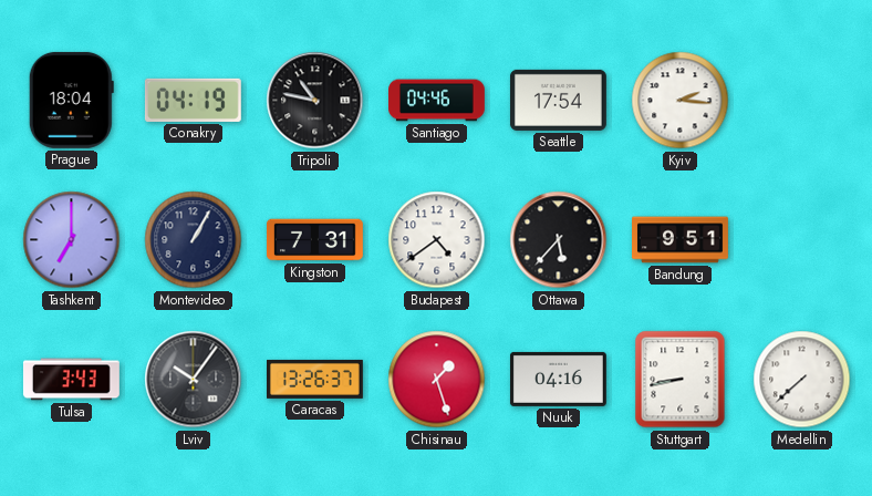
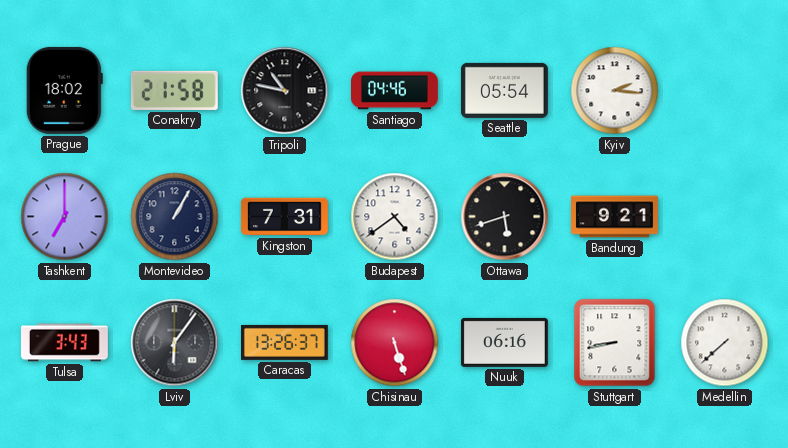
Prague: 18:04 -> 18:02 (64, 90)
Conakry: 04:19 -> 21:58 (174, 90)
Seattle: 17:54 -> 05:54 (504, 90)
Ottawa: 5:37 -> 5:42 (505, 217)
Bandung: 9:51 -> 9:21 (615, 217)
Lviv: 10:06 -> 6:06 (175, 343)
Chisinau: 1:27 -> 5:27 (395, 343)
Nuuk: 04:16 -> 06:16 (504, 342)
